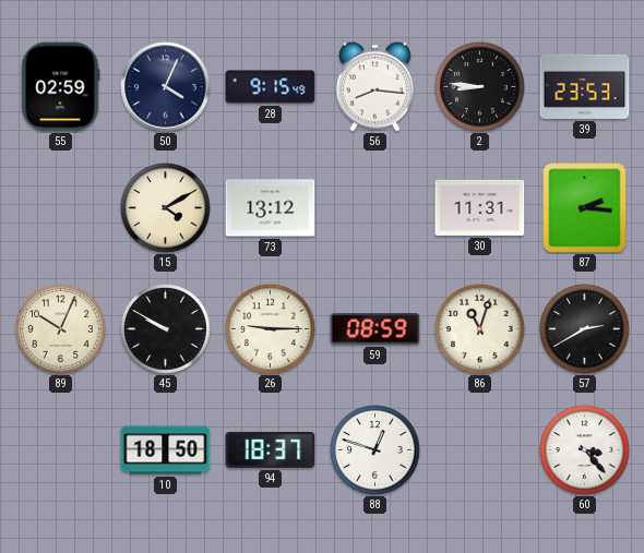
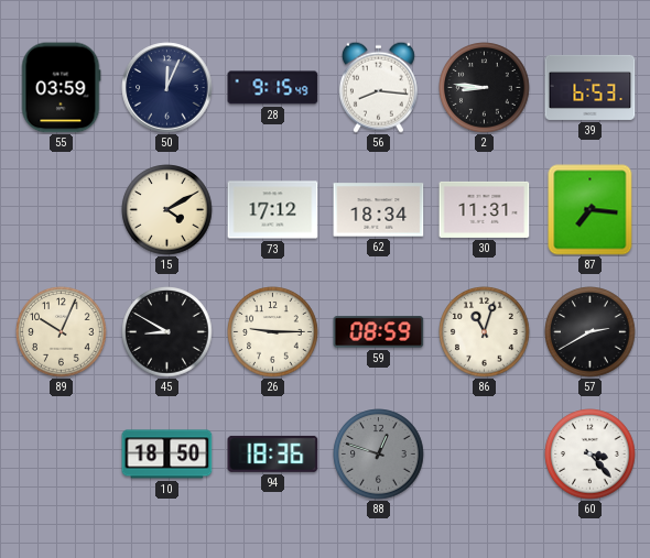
55: 02:59 -> 03:59 (61, 88)
50: 4:04 -> 12:04 (167, 88)
39: 23:53 -> 6:53 (591, 87)
73: 13:12 -> 17:12 (273, 210)
62: none -> 18:34 (379, 210)
87: 2:16 -> 7:16 (591, 210)
45: 9:50 -> 8:50 (167, 332)
94: 18:37 -> 18:36 (273, 453)
88 dial: white -> grey (379, 455)
